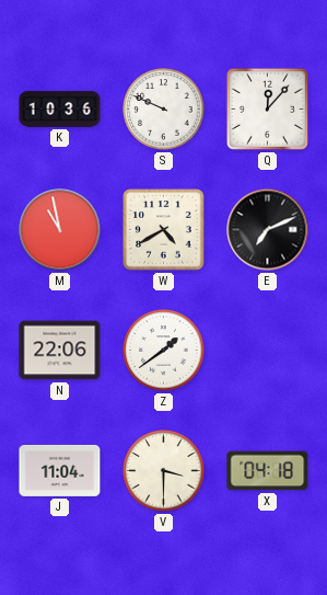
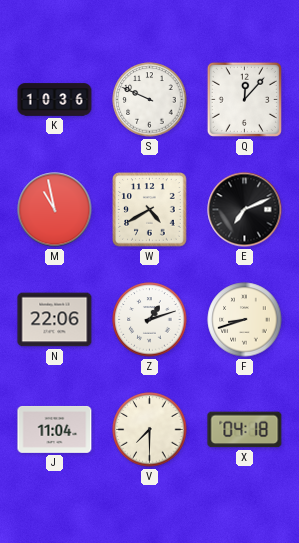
Z: 1:39 -> 1:12 (150, 320)
F: none -> 8:42 (245, 320)
V: 3:30 -> 7:30 (150, 430)
